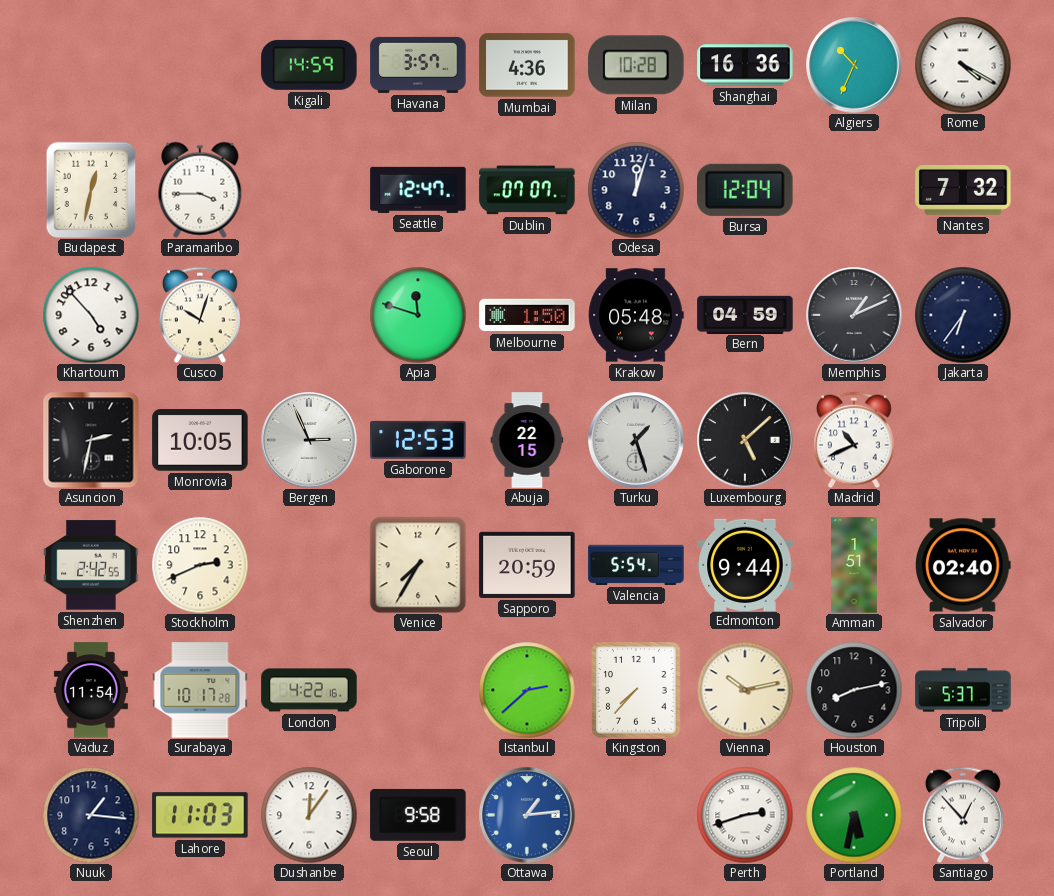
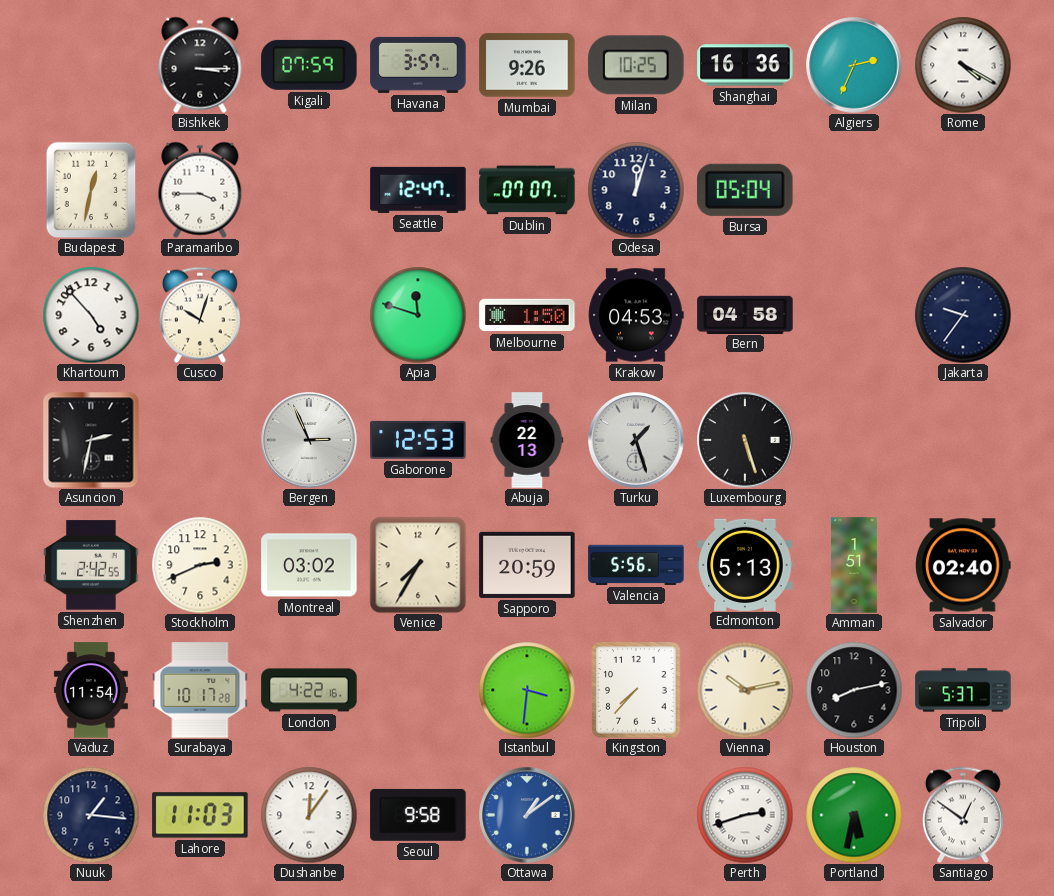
Bishkek: none -> 3:15 (200, 65)
Kigali: 14:59 -> 07:59 (309, 65)
Mumbai: 4:36 -> 9:26 (527, 65)
Milan: 10:28 -> 10:25 (636, 65)
Algiers: 10:34 -> 2:34 (854, 65)
Bursa: 12:04 -> 05:04 (745, 190)
Nantes: 7:32 -> none (963, 191)
Krakow: 05:48 -> 04:53 (636, 315)
Bern: 04:59 -> 04:58 (745, 314)
Memphis: 1:11 -> none (854, 315)
Jakarta: 6:36 -> 9:36 (963, 315)
Monrovia: 10:05 -> none (200, 440)
Abuja: 22:15 -> 22:13 (527, 440)
Luxembourg: 5:08 -> 5:27 (745, 440)
Madrid: 10:41 -> none (855, 440)
Montreal: none -> 03:02 (309, 565)
Valencia: 5:54 -> 5:56 (636, 565)
Edmonton: 9:44 -> 5:13 (745, 564)
Istanbul: 2:38 -> 3:31 (527, 690)
Ottawa: 1:14 -> 1:09 (527, 815)
Santiago: 12:53 -> 12:51 (964, 815)
